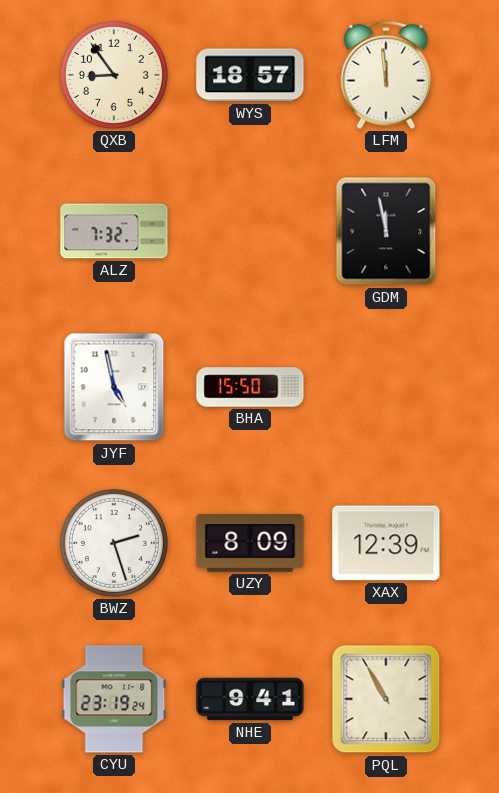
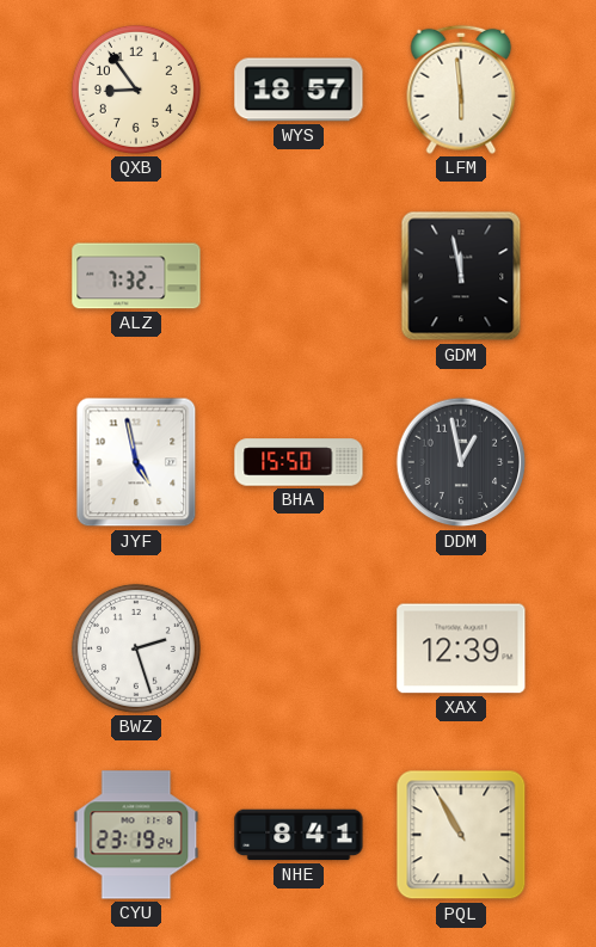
LFM: 11:59 -> 5:59 (461, 90)
DDM: none -> 12:58 (461, 462)
UZY: 8:09 -> none (250, 543)
NHE: 9:41 -> 8:41 (299, 835)
